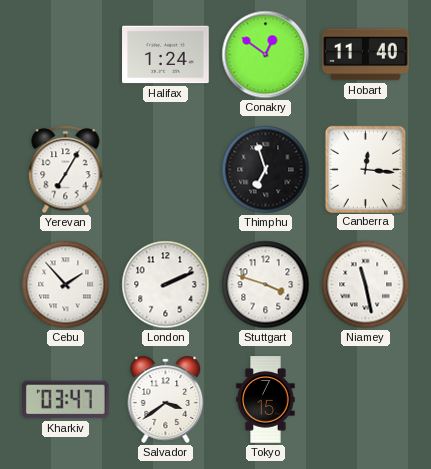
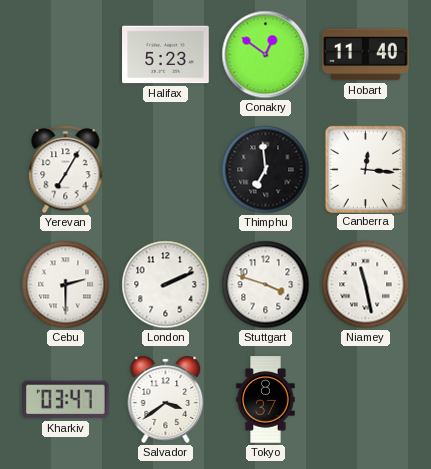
Halifax: 1:24 -> 5:23 (166, 55)
Thimphu: 6:57 -> 6:59 (266, 170)
Cebu: 1:53 -> 2:30 (66, 285)
Tokyo: 7:15 -> 8:37 (266, 400)
